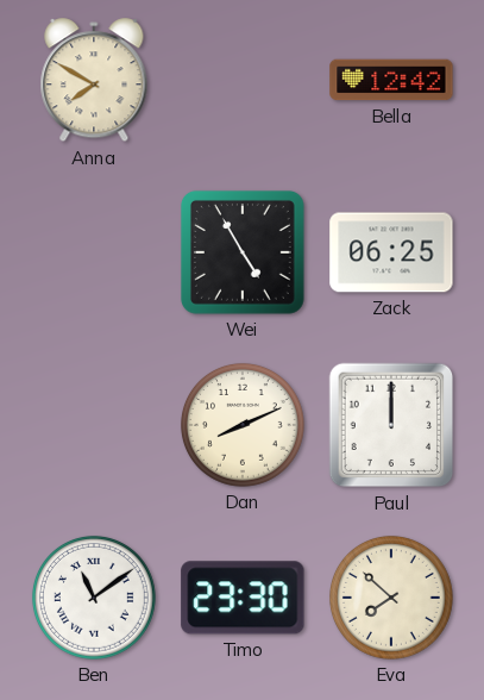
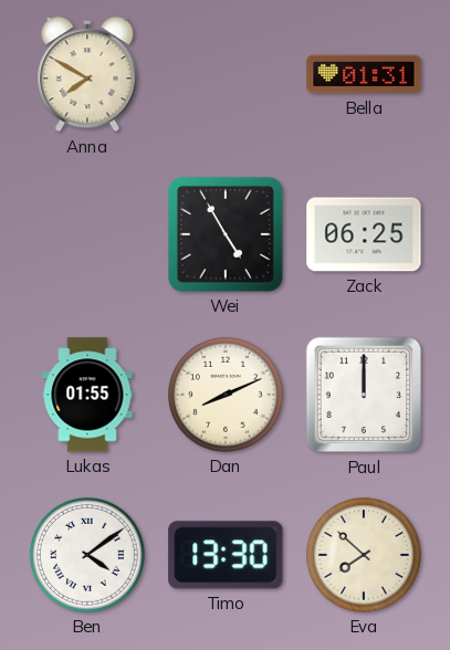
Bella: 12:42 -> 01:31 (364, 74)
Lukas: none -> 01:55 (87, 395)
Ben: 11:09 -> 4:09 (87, 555)
Timo: 23:30 -> 13:30 (226, 555)
